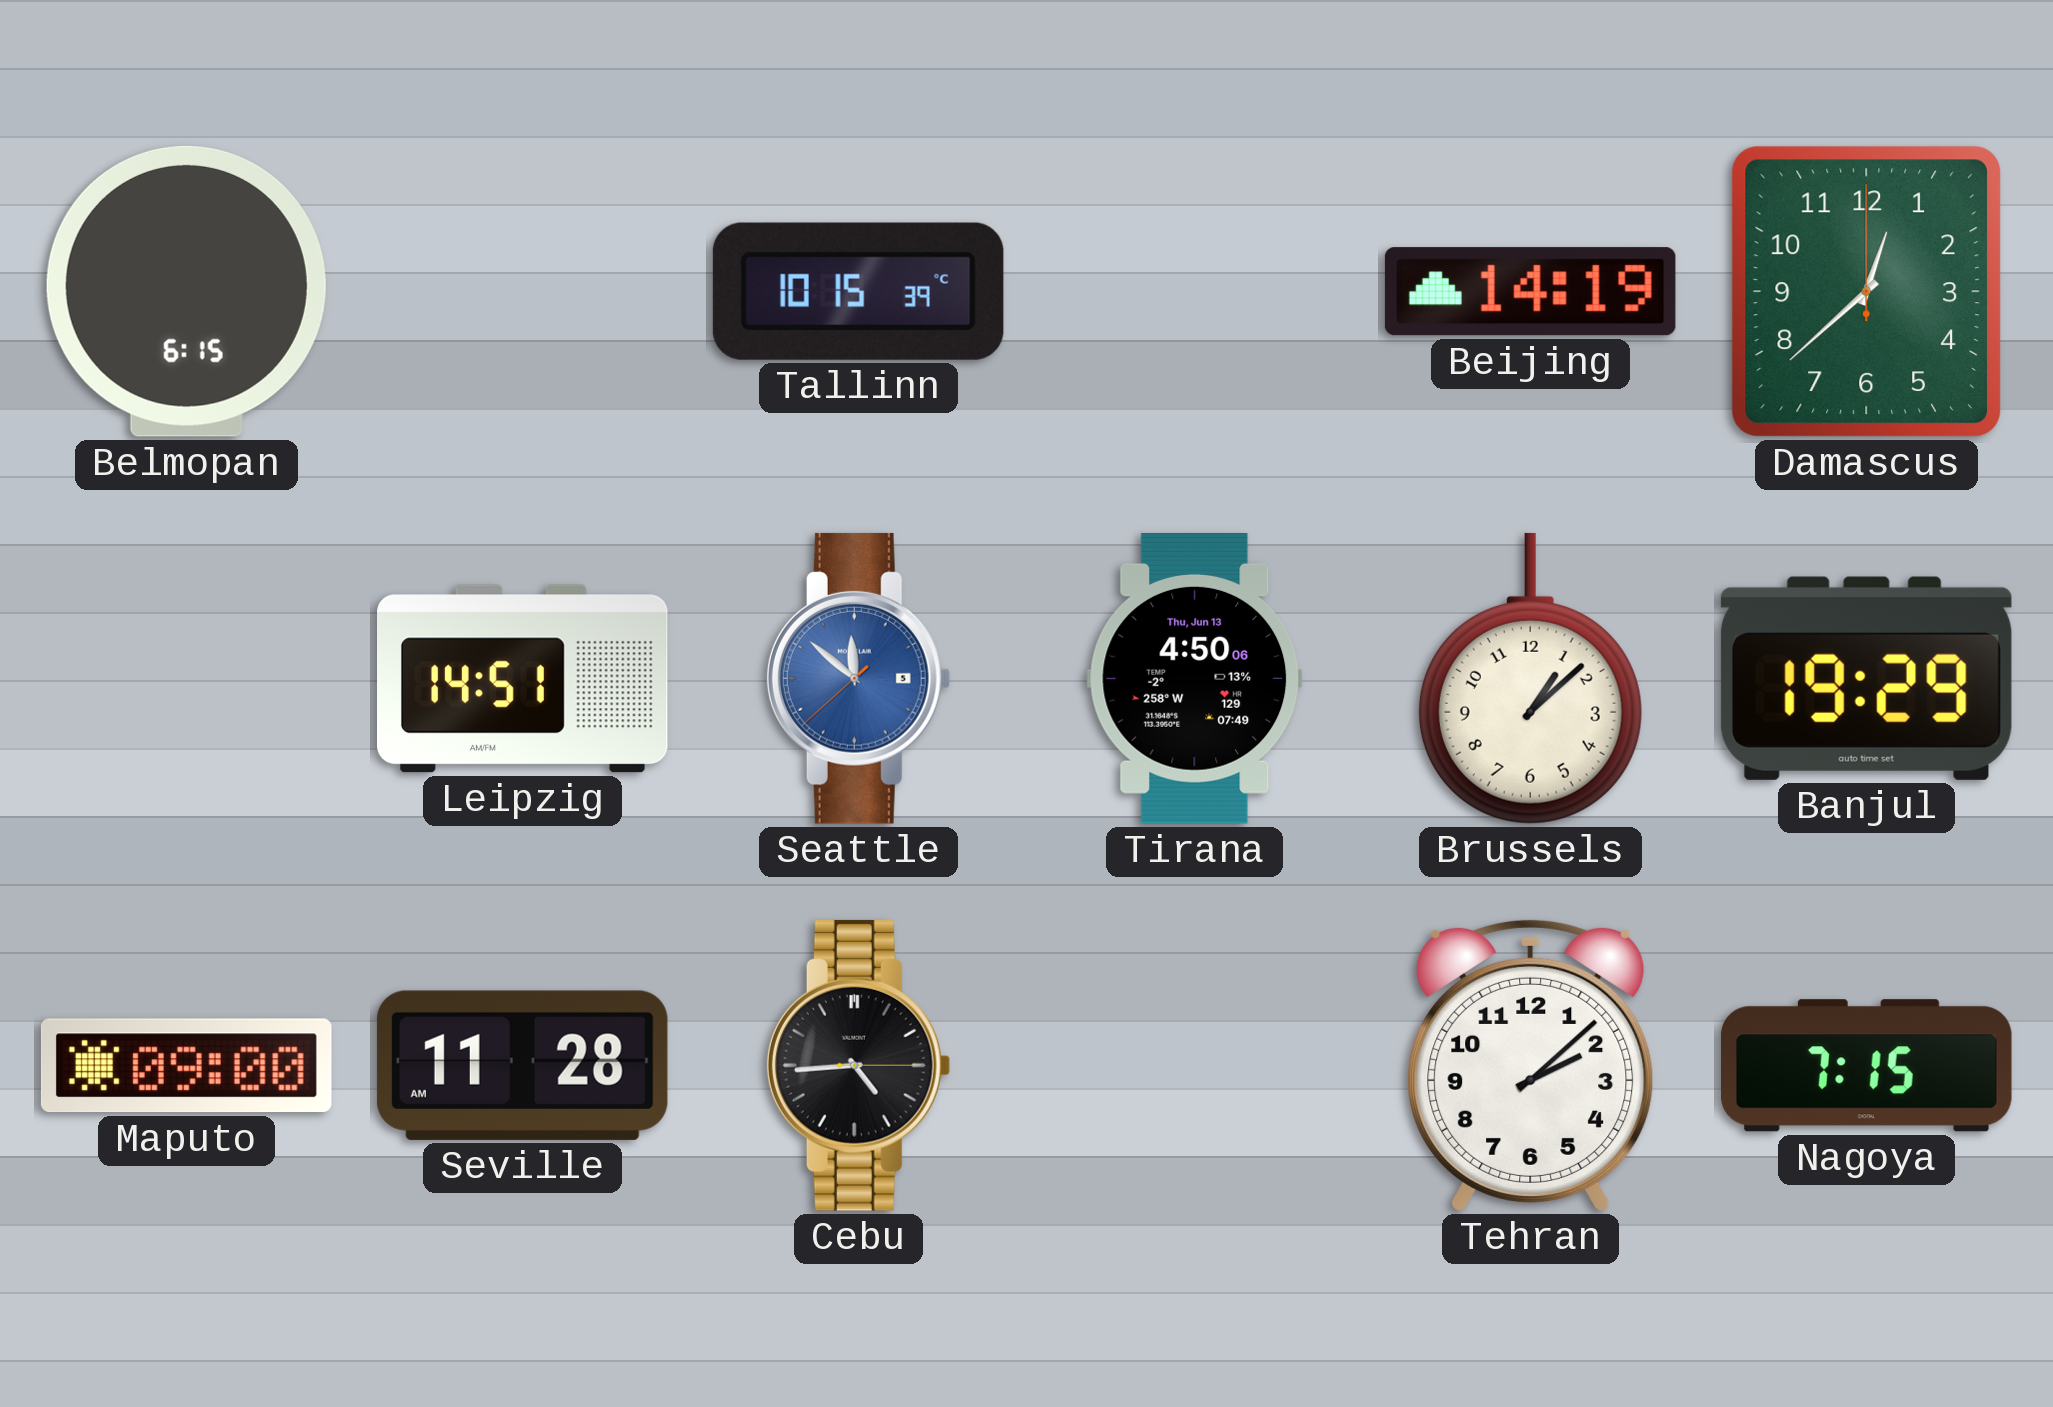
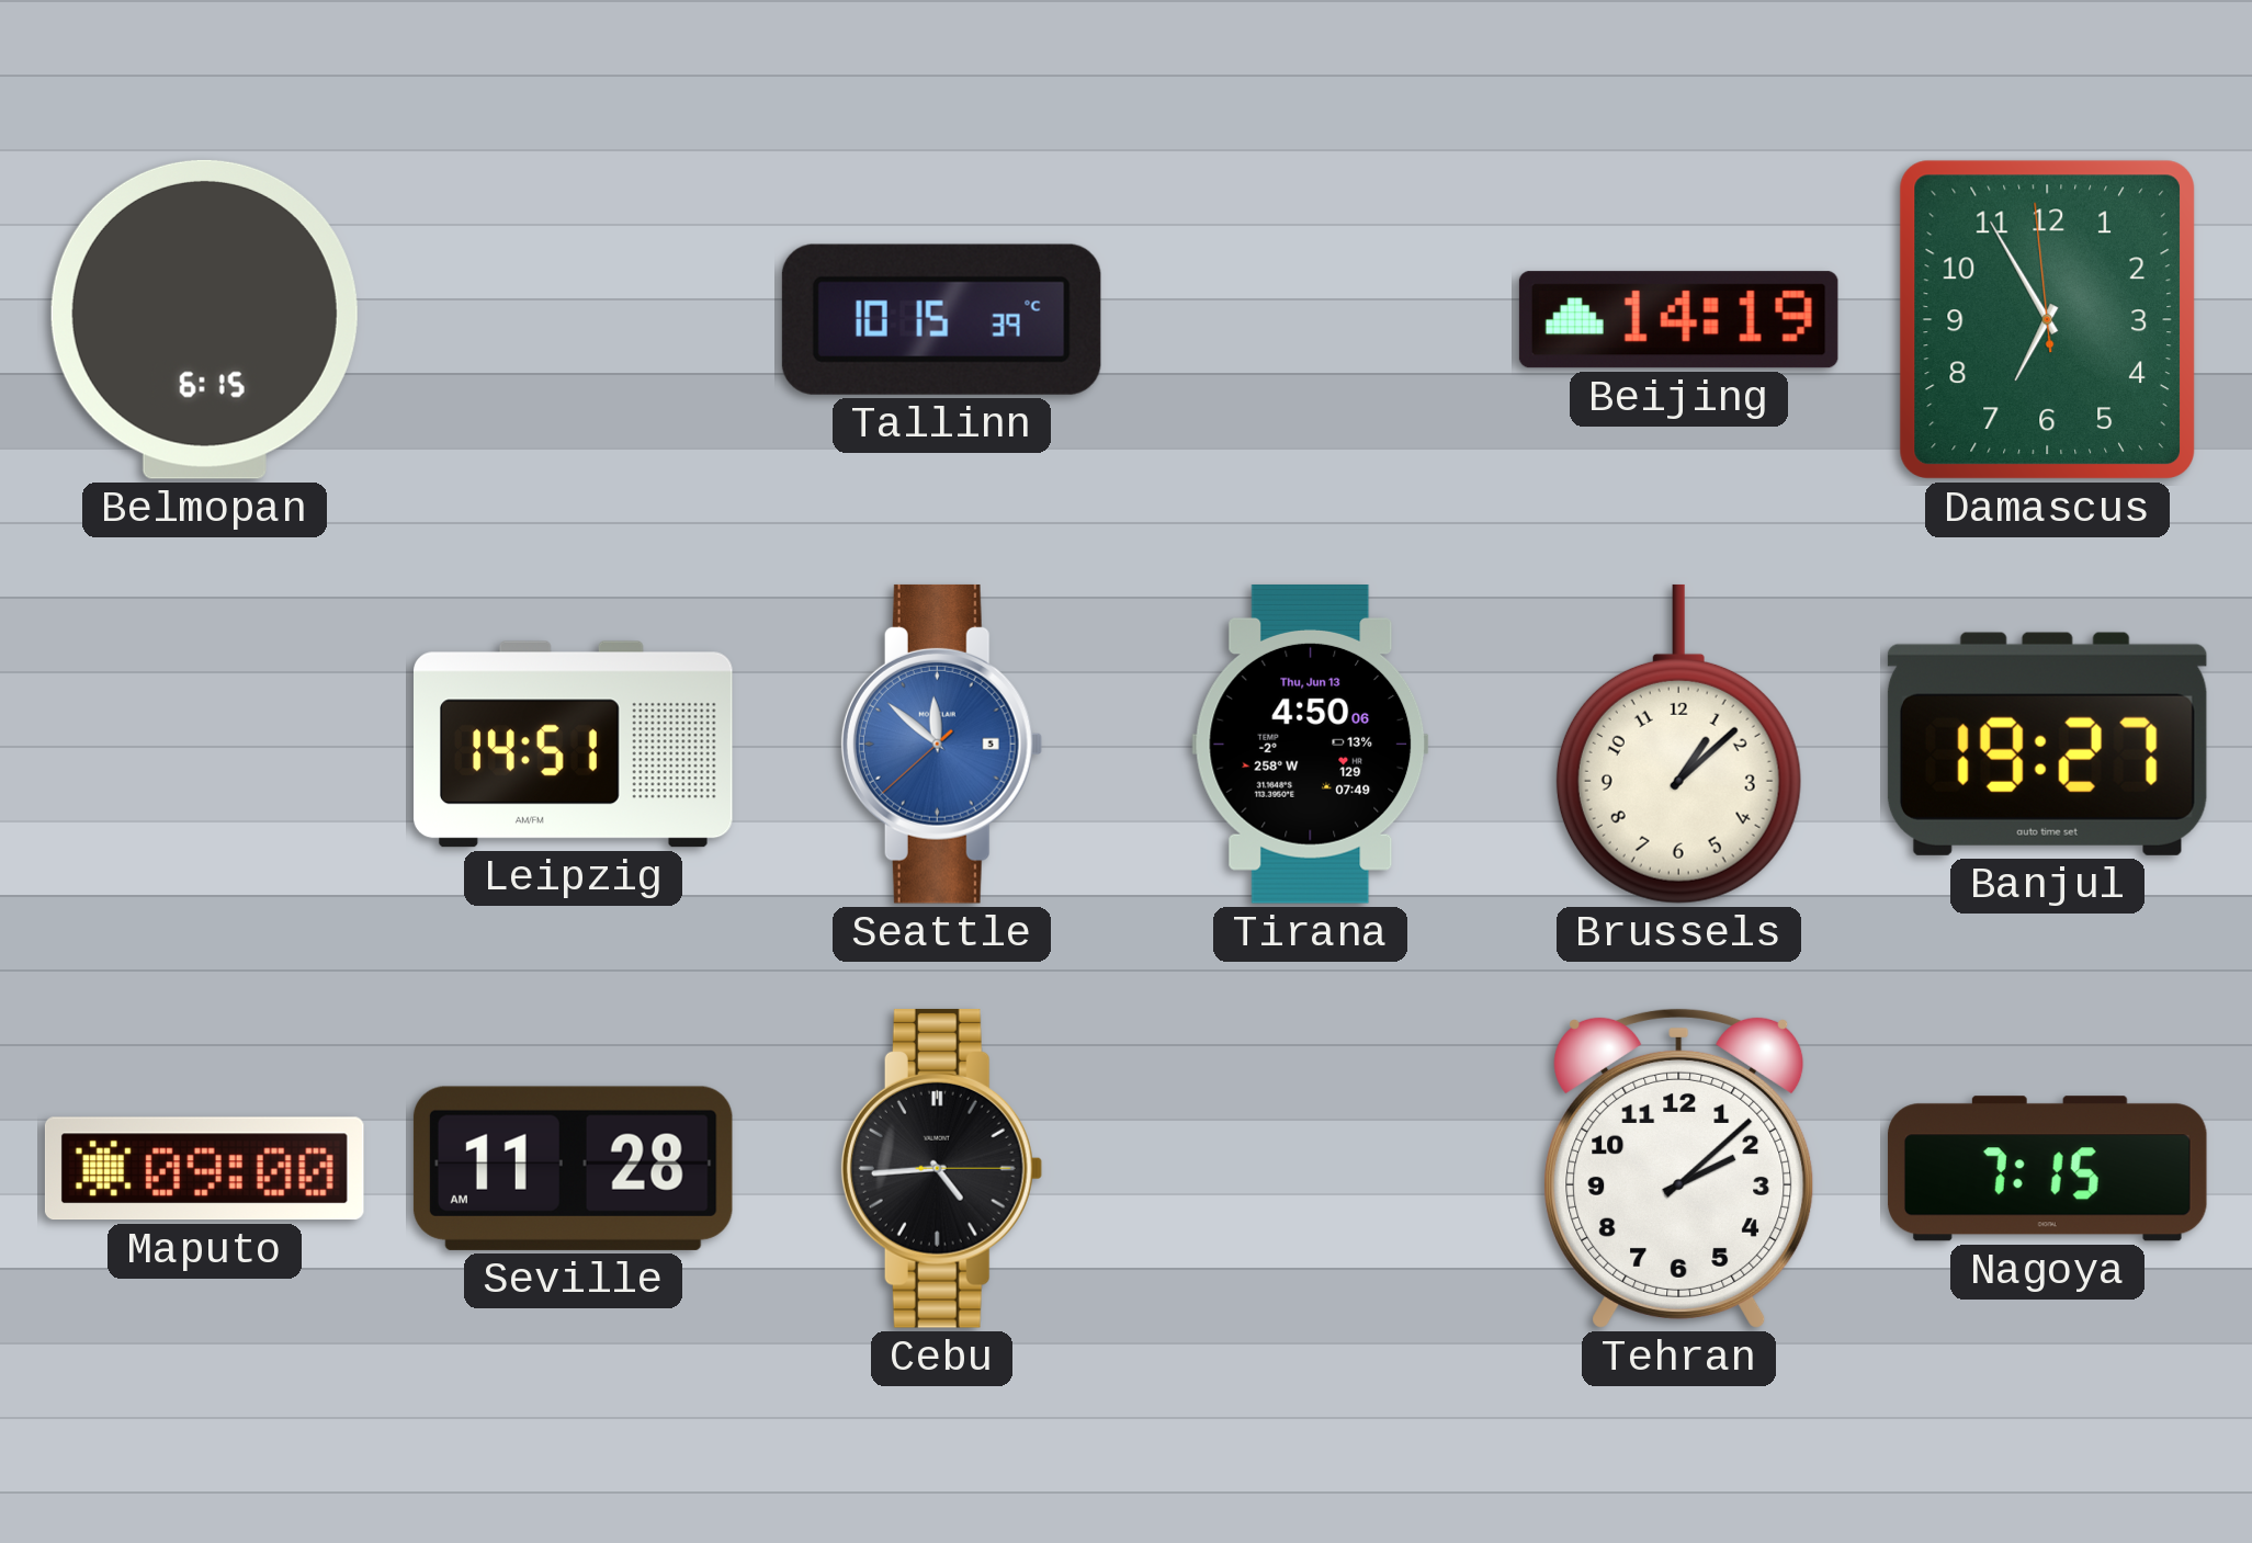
Damascus: 12:38 -> 6:54 (2047, 319)
Banjul: 19:29 -> 19:27 (2047, 744)
